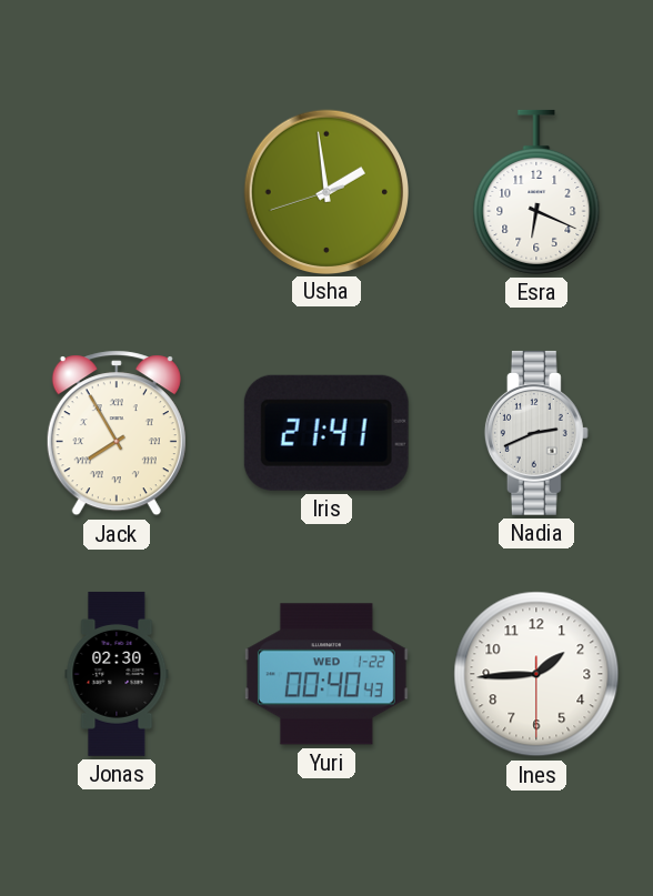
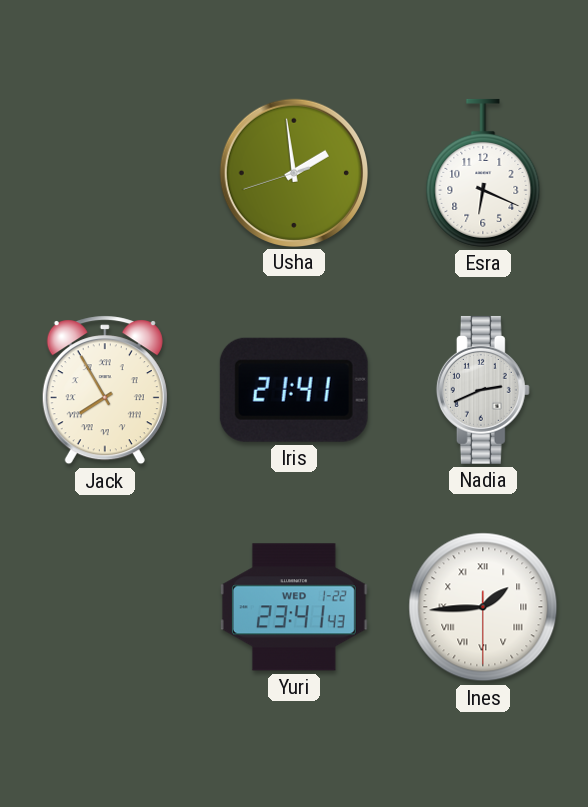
Jonas: 02:30 -> none (117, 674)
Yuri: 00:40 -> 23:41 (294, 607)
Ines numerals: Arabic -> Roman (483, 607)
